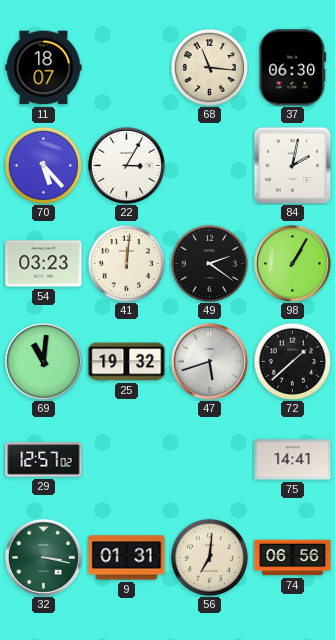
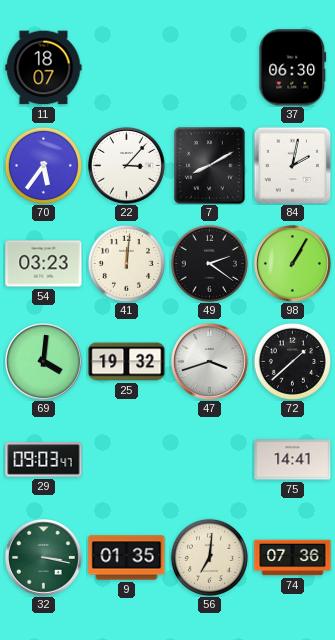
68: 11:16 -> none (209, 67)
70: 5:23 -> 5:36 (43, 165)
22: 3:05 -> 3:07 (127, 166)
7: none -> 8:10 (210, 166)
69: 11:01 -> 4:01 (44, 362)
47: 5:42 -> 3:42 (210, 362)
29: 12:57 -> 09:03 (44, 460)
9: 01:31 -> 01:35 (127, 558)
74: 06:56 -> 07:36 (293, 558)
